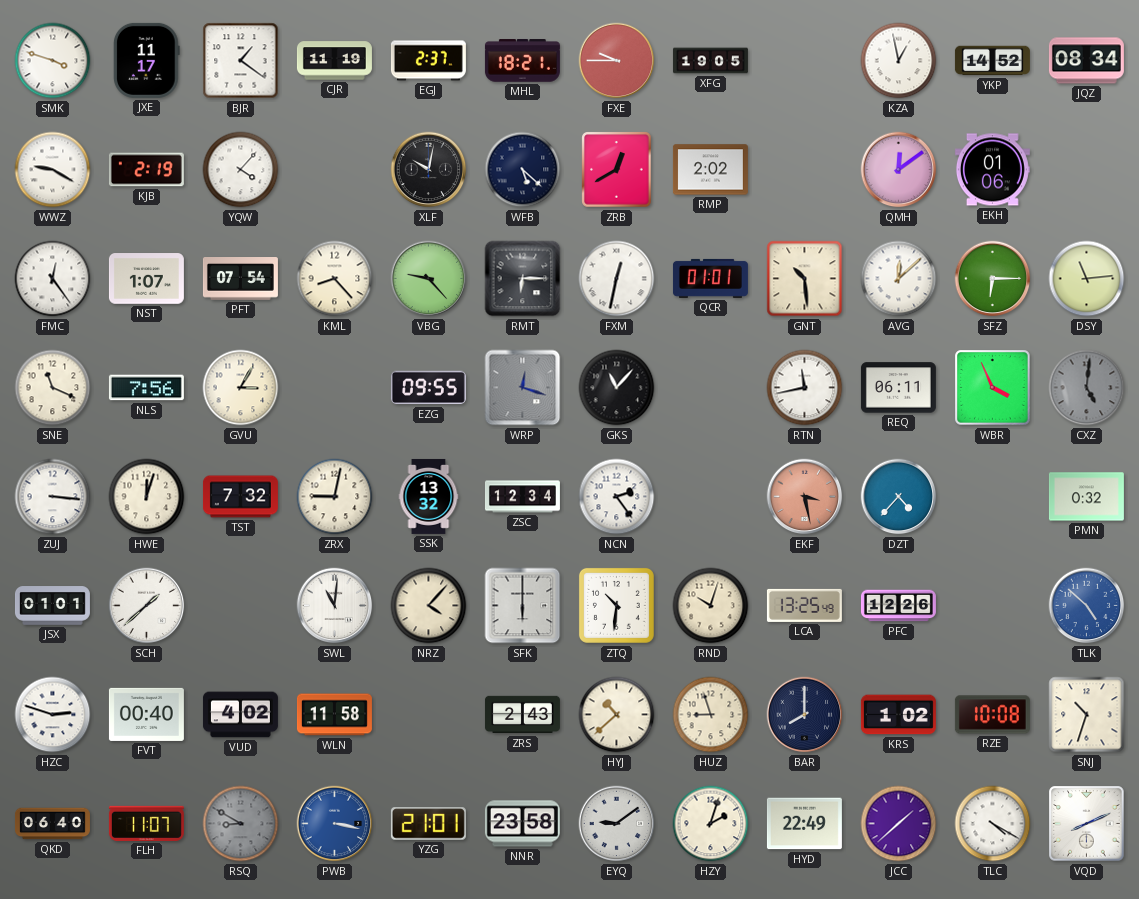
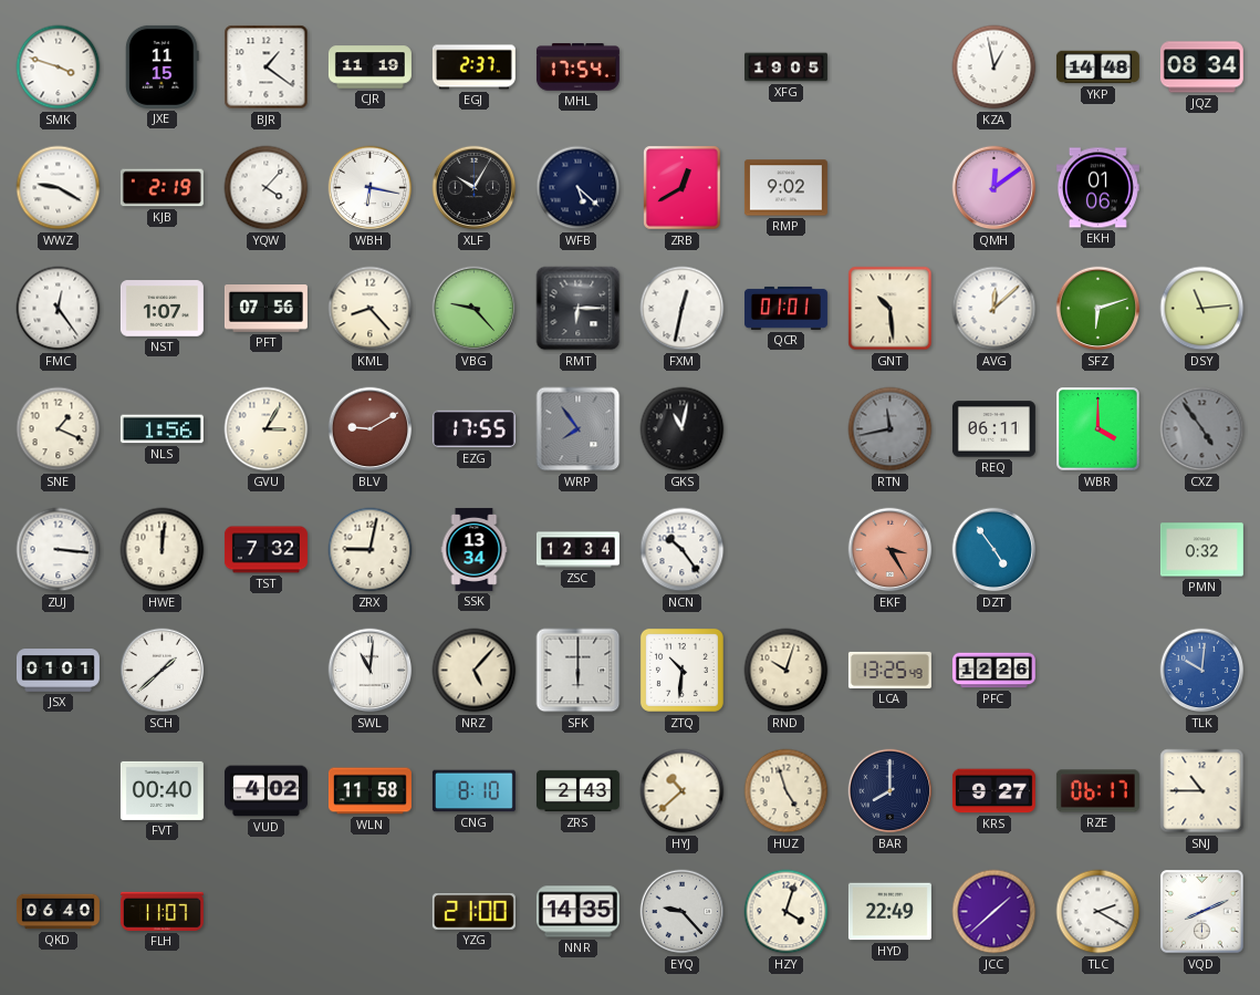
JXE: 11:17 -> 11:15 (163, 66)
MHL: 18:21 -> 17:54 (577, 68)
FXE: 9:45 -> none (617, 61)
YKP: 14:52 -> 14:48 (1097, 68)
WBH: none -> 6:17 (371, 188)
XLF: 10:02 -> 10:05 (475, 188)
RMP: 2:02 -> 9:02 (785, 188)
PFT: 07:54 -> 07:56 (265, 309)
SFZ: 6:15 -> 6:12 (1098, 309)
SNE: 11:19 -> 1:19 (59, 429)
NLS: 7:56 -> 1:56 (162, 429)
BLV: none -> 9:10 (371, 429)
EZG: 09:55 -> 17:55 (473, 429)
WRP: 12:18 -> 7:54 (579, 429)
GKS: 11:07 -> 11:02 (683, 429)
RTN dial: white -> grey (891, 429)
WBR: 3:56 -> 4:00 (1098, 429)
CXZ: 5:01 -> 4:54 (1202, 429)
HWE: 12:03 -> 12:01 (163, 550)
SSK: 13:32 -> 13:34 (475, 549)
NCN: 2:24 -> 10:24 (683, 550)
EKF: 3:28 -> 3:25 (891, 550)
DZT: 4:37 -> 4:54 (995, 550)
NRZ: 4:07 -> 5:07 (475, 671)
TLK: 4:52 -> 10:01 (1202, 671)
HZC: 2:48 -> none (53, 715)
CNG: none -> 8:10 (473, 791)
HUZ: 8:57 -> 4:57 (787, 791)
KRS: 1:02 -> 9:27 (993, 791)
RZE: 10:08 -> 06:17 (1097, 791)
SNJ: 10:33 -> 10:45 (1202, 791)
RSQ: 8:50 -> none (241, 824)
PWB: 3:17 -> none (335, 824)
YZG: 21:01 -> 21:00 (473, 912)
NNR: 23:58 -> 14:35 (577, 912)
EYQ: 9:09 -> 9:23 (683, 912)
HZY: 2:03 -> 4:03 (787, 912)
TLC: 4:20 -> 2:20 (1098, 912)
